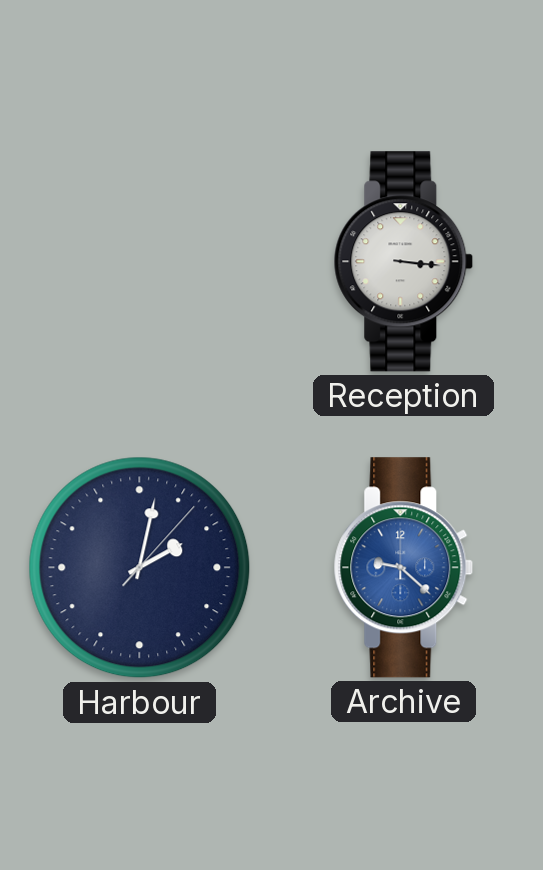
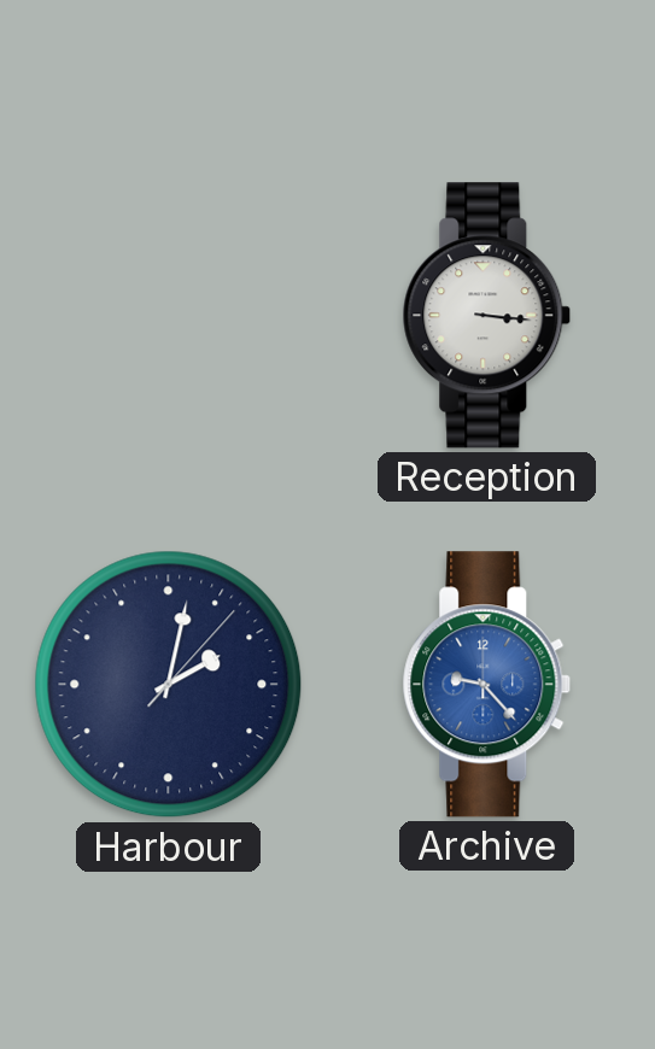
Archive: 9:22 -> 9:23 (487, 685)
